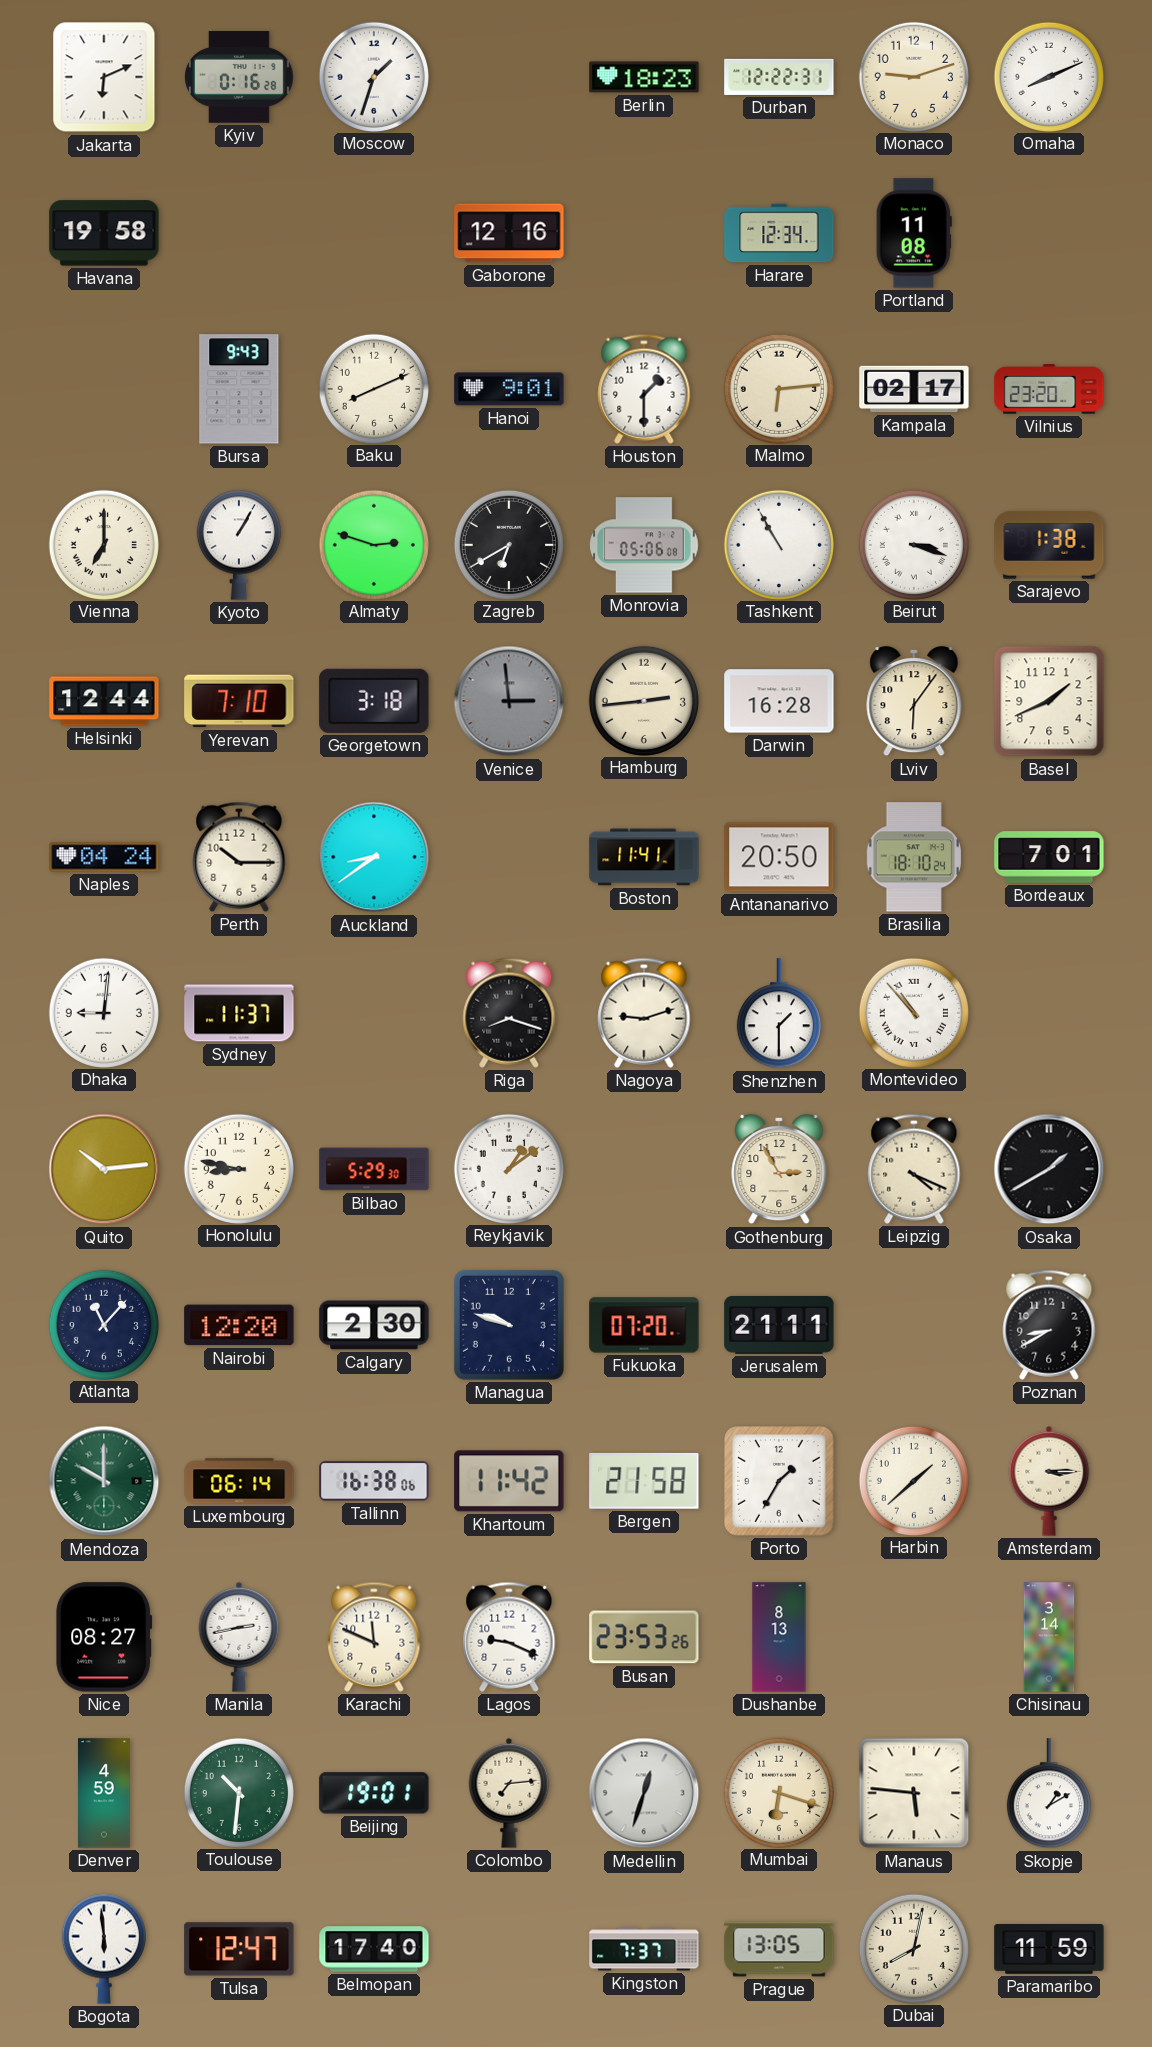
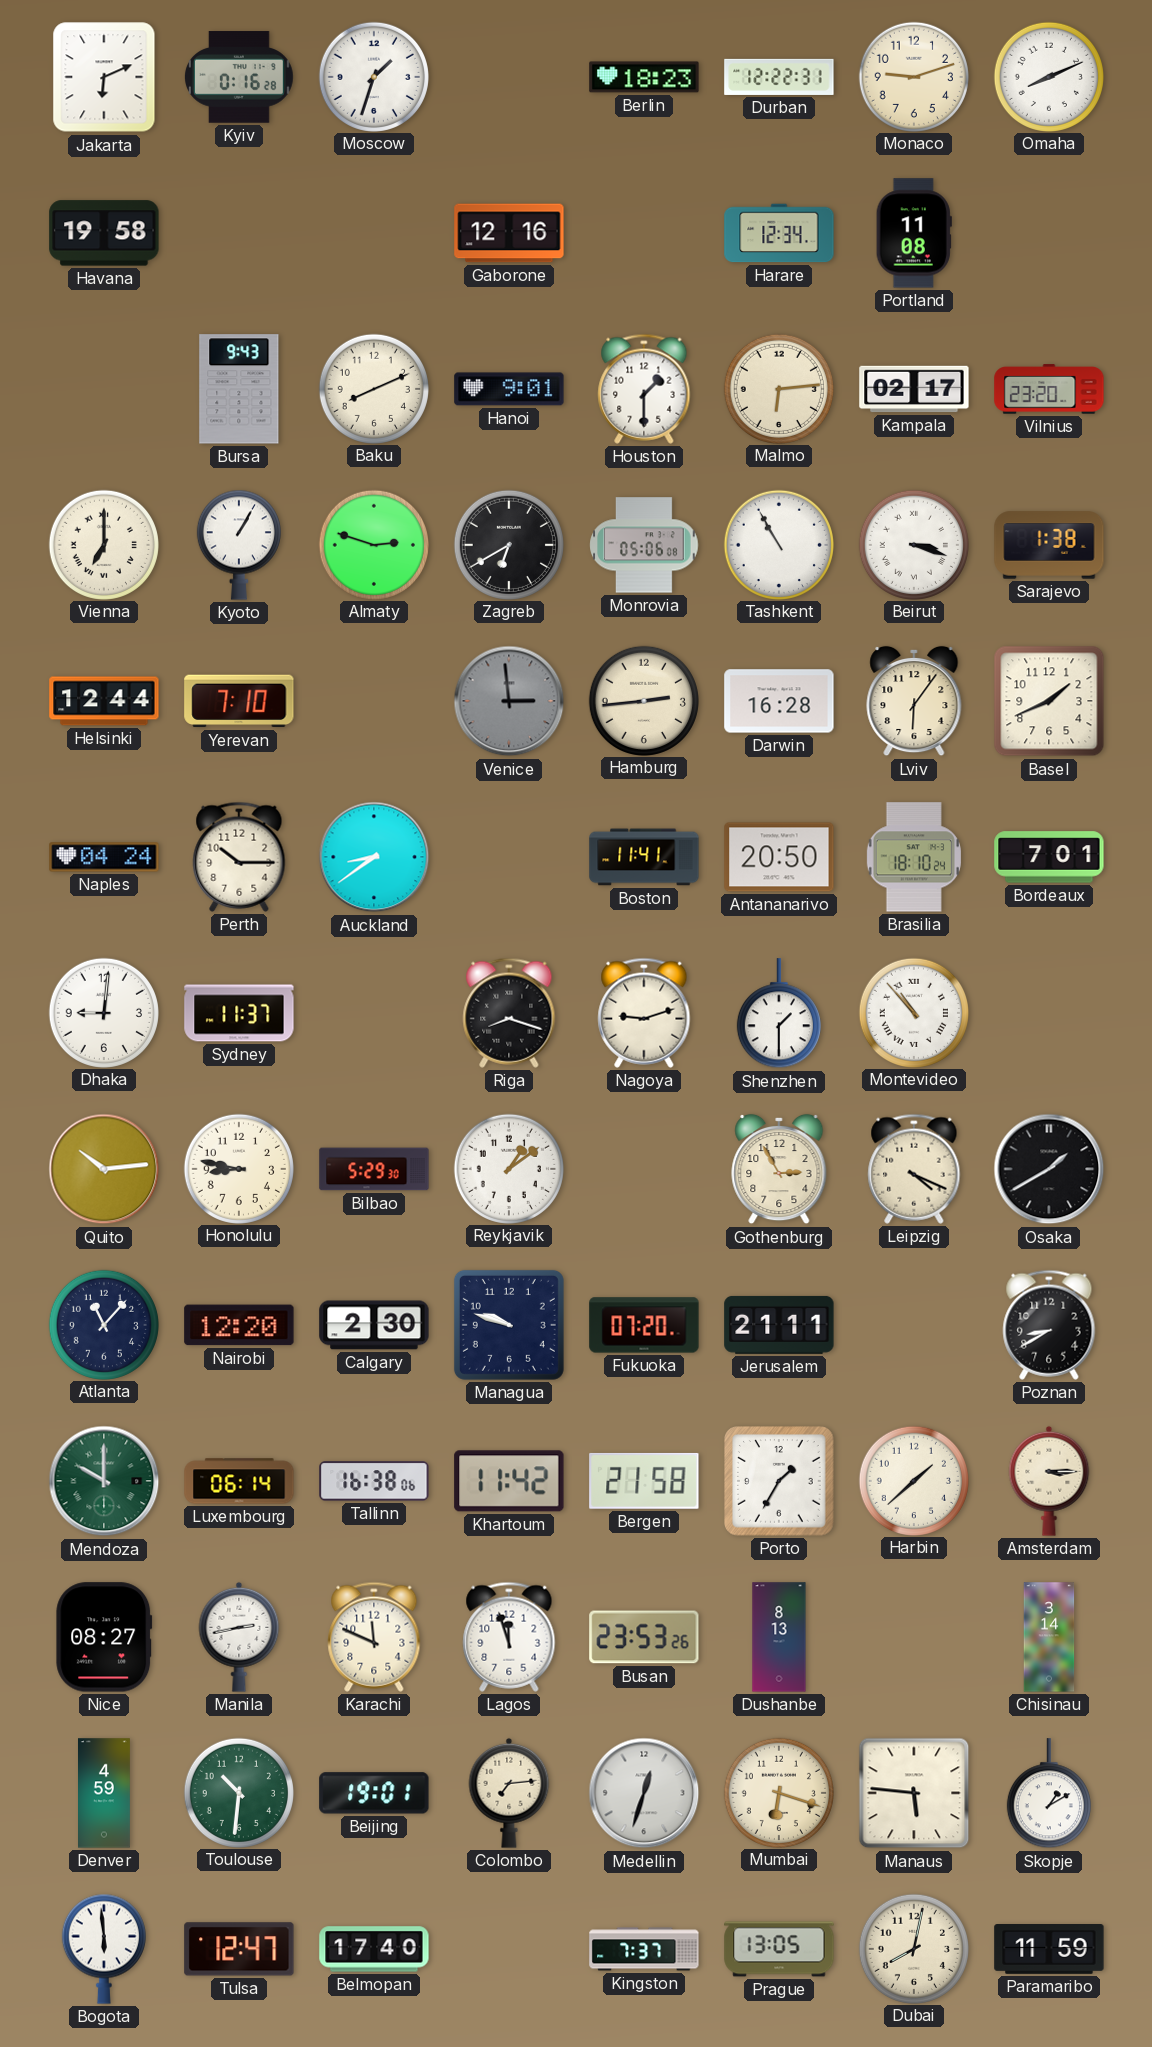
Georgetown: 3:18 -> none (374, 701)
Lagos: 9:19 -> 11:57 (509, 1637)
